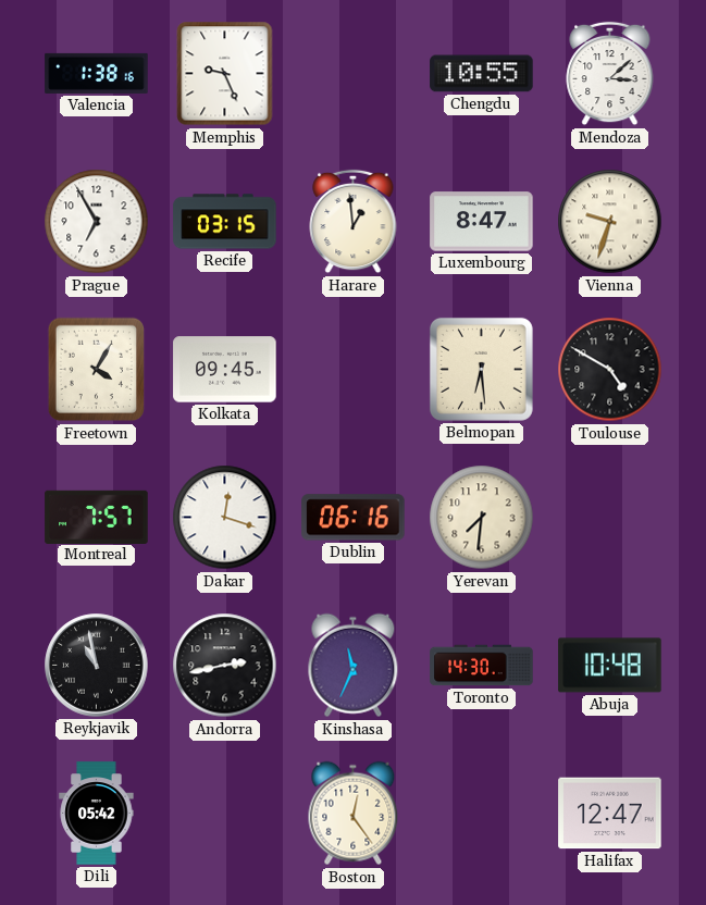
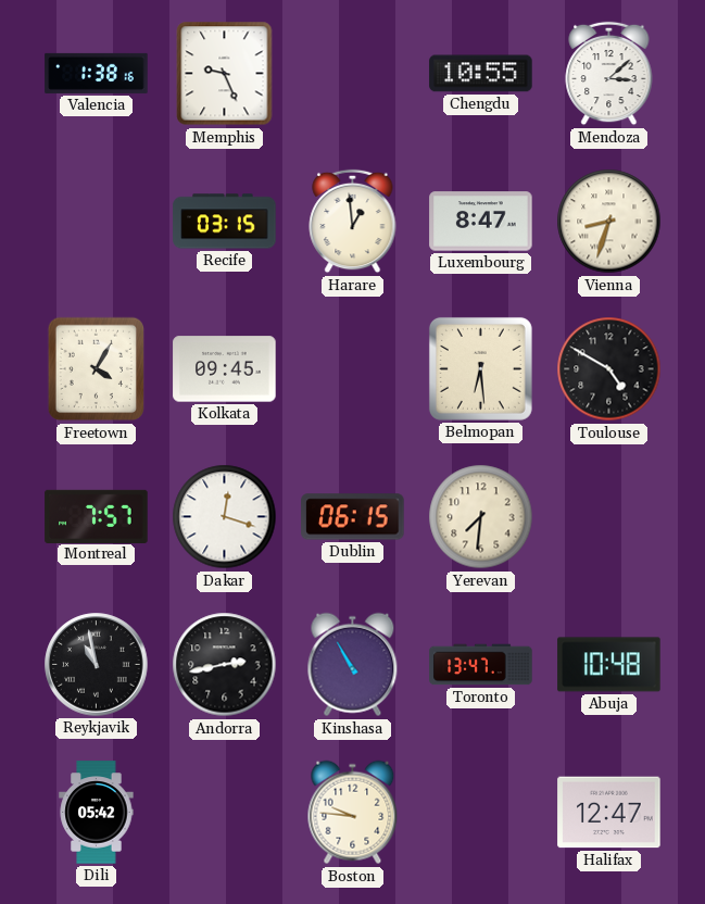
Prague: 6:55 -> none (97, 222)
Vienna: 9:33 -> 8:33 (609, 222)
Dublin: 06:16 -> 06:15 (353, 517)
Kinshasa: 11:34 -> 10:55 (353, 665)
Toronto: 14:30 -> 13:47 (481, 665)
Boston: 12:24 -> 9:46 (353, 813)
